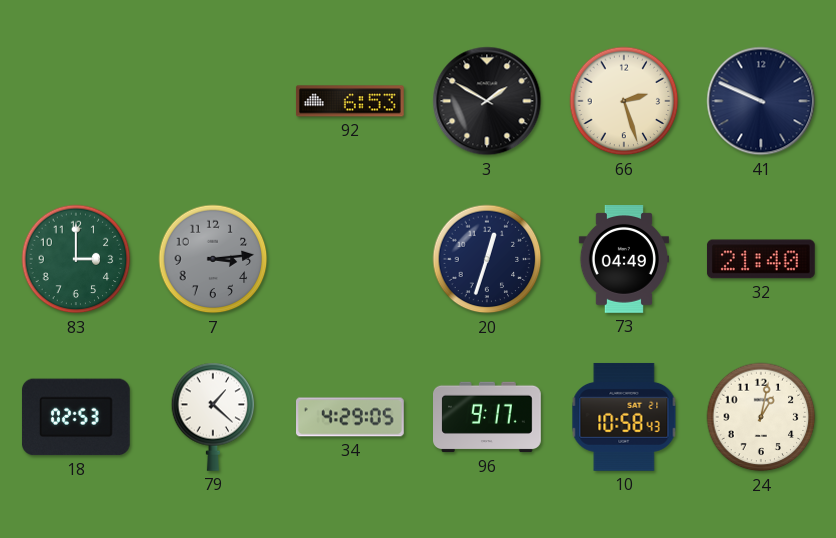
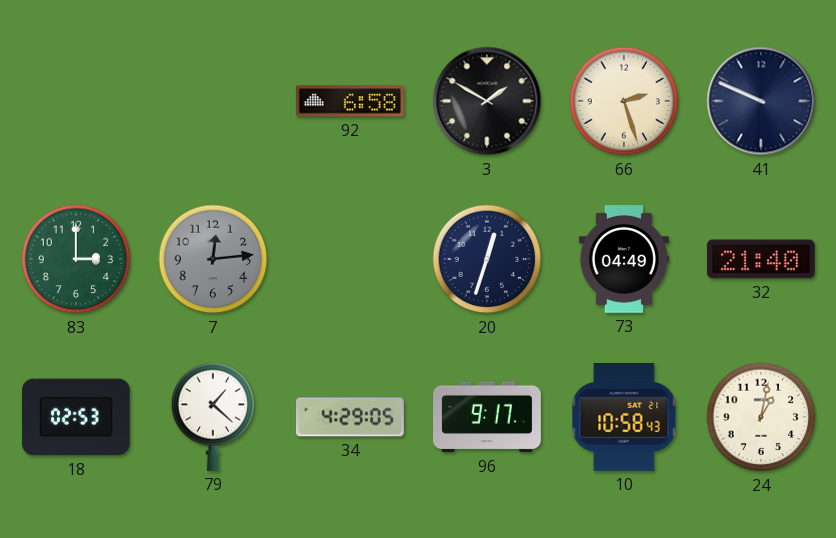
92: 6:53 -> 6:58 (350, 101)
7: 3:14 -> 12:14 (213, 259)
